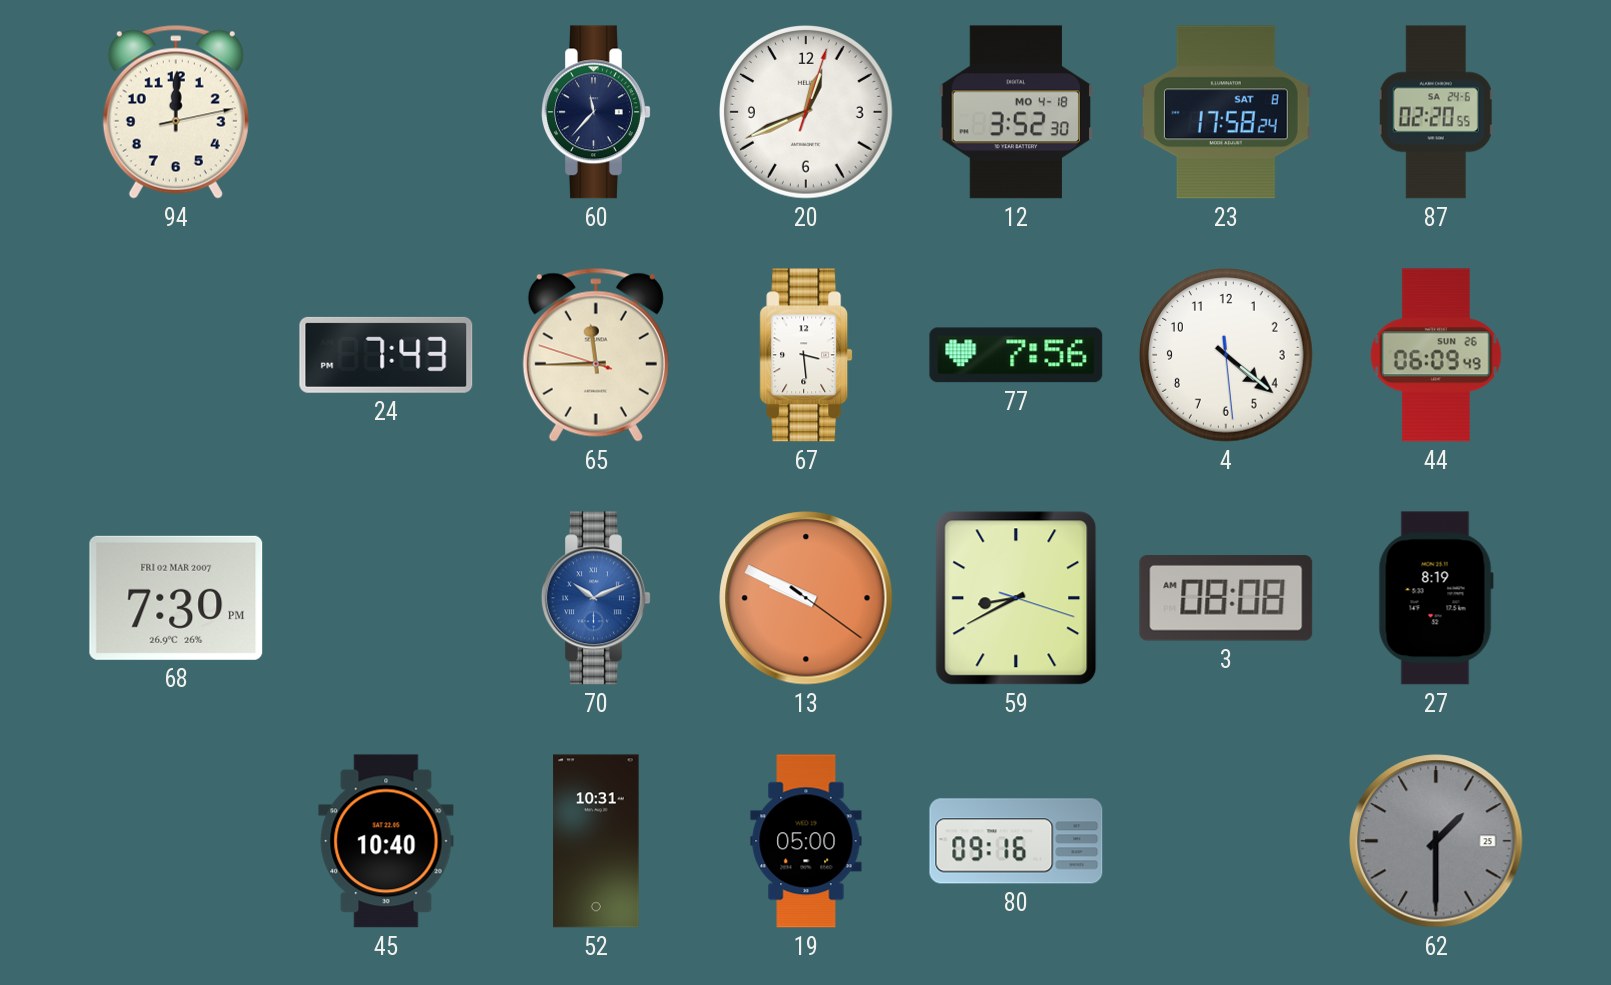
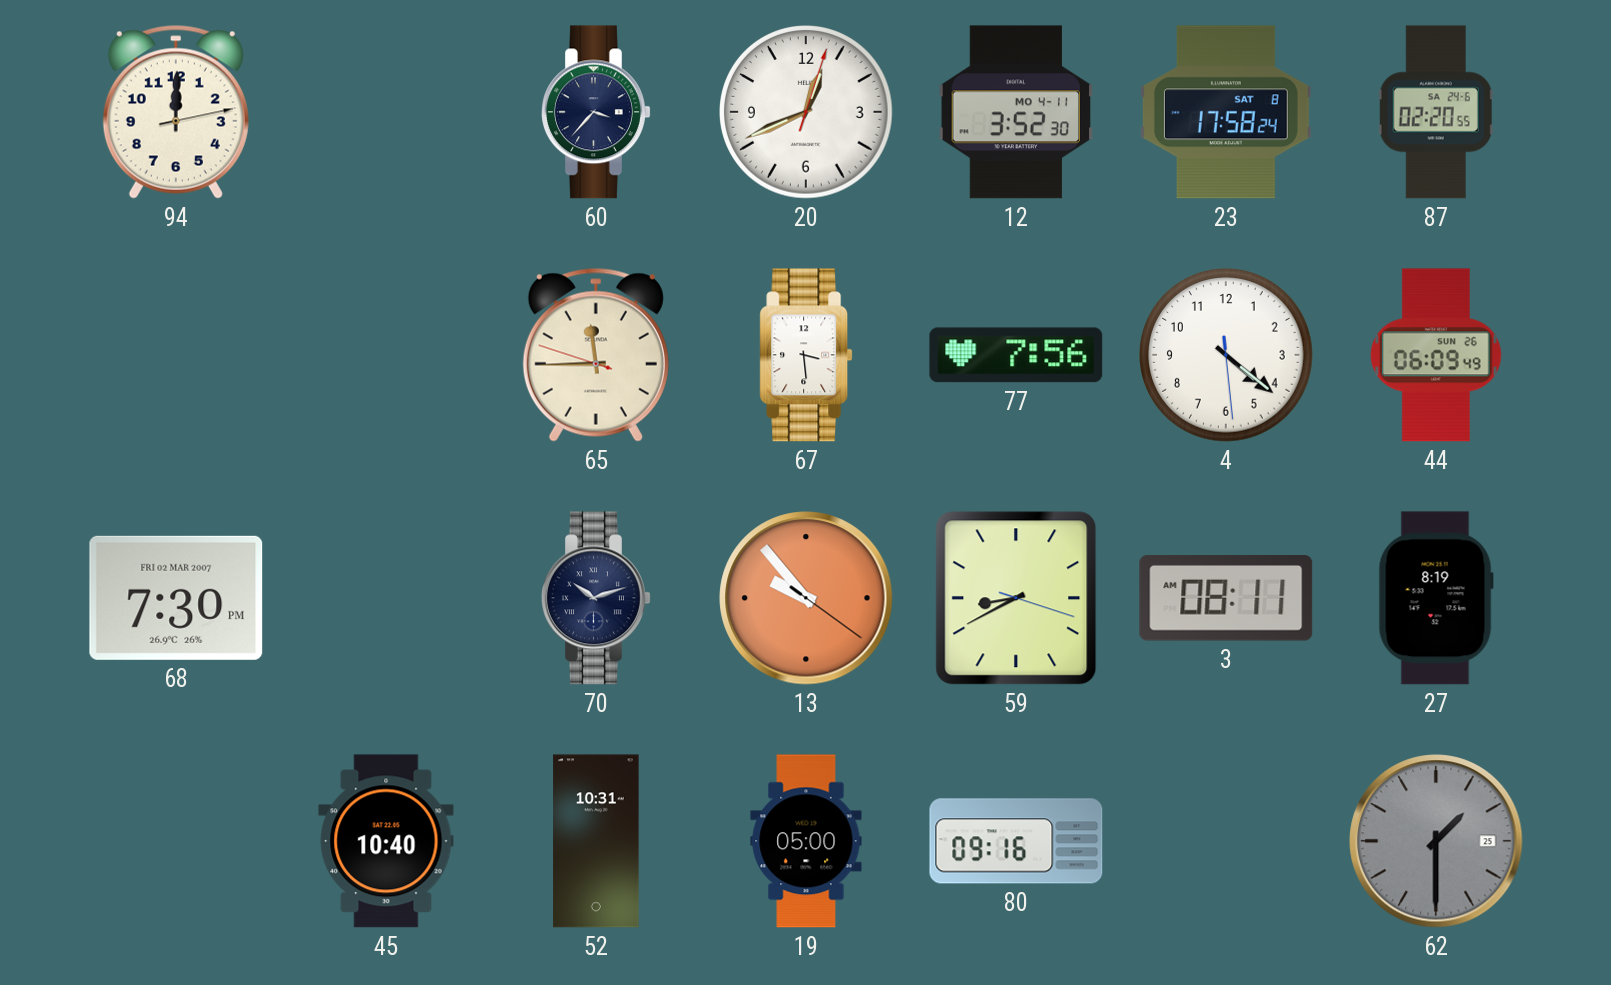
60: 11:37 -> 3:37 (596, 112)
12 date: MO 4-18 -> MO 4-11 (1016, 112)
24: 7:43 -> none (386, 355)
70: 10:11 -> 10:12 (596, 598)
70 dial: blue -> navy (596, 598)
13: 9:49 -> 9:53 (806, 598)
3: 08:08 -> 08:11 (1226, 598)
